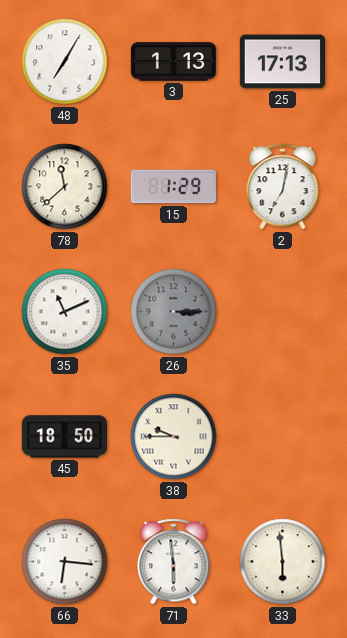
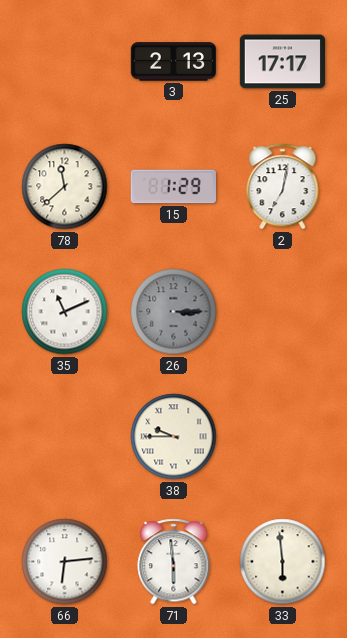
48: 7:05 -> none (65, 62)
3: 1:13 -> 2:13 (173, 62)
25: 17:13 -> 17:17 (282, 62)
45: 18:50 -> none (64, 437)
66: 6:16 -> 6:14 (65, 562)
